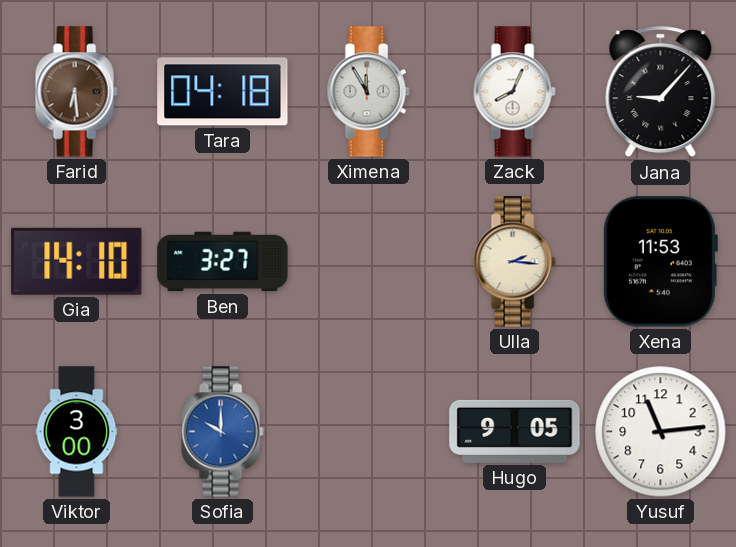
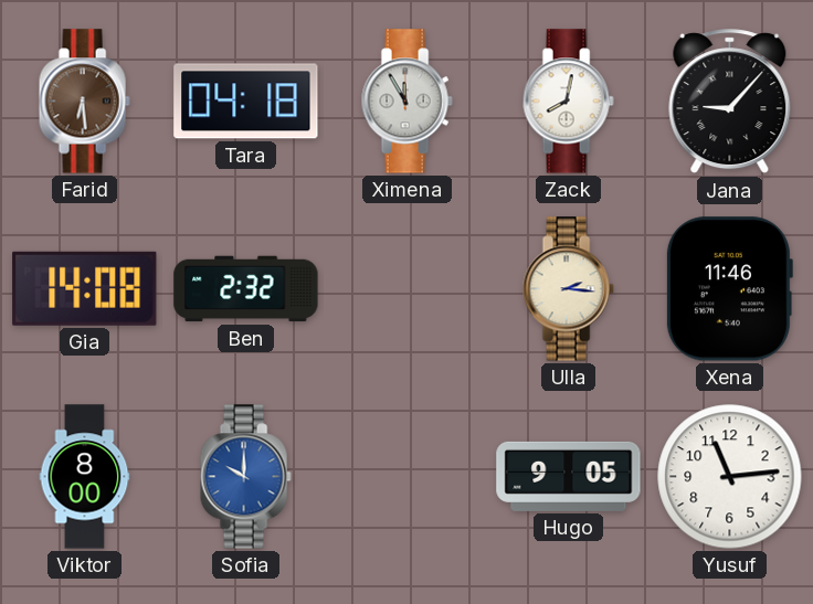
Zack: 8:04 -> 8:02 (568, 102)
Gia: 14:10 -> 14:08 (85, 288)
Ben: 3:27 -> 2:32 (246, 289)
Xena: 11:53 -> 11:46 (729, 289)
Viktor: 3:00 -> 8:00 (85, 477)
